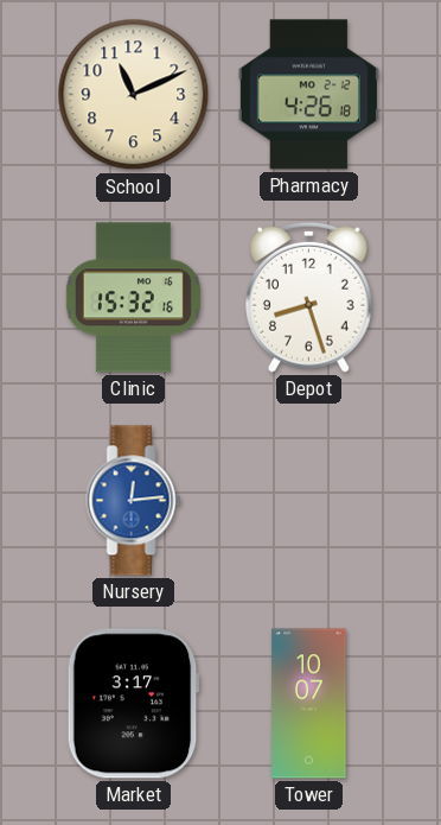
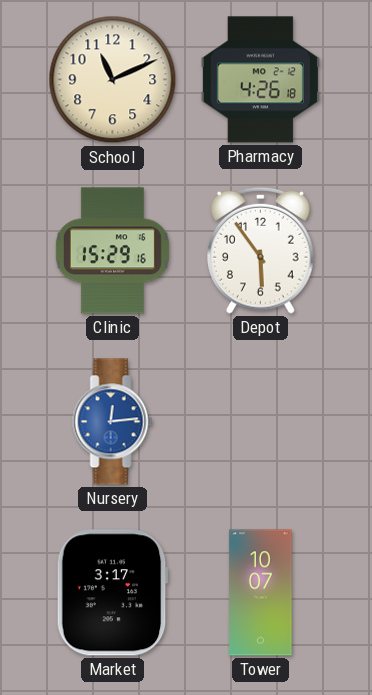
Clinic: 15:32 -> 15:29 (112, 251)
Depot: 8:27 -> 5:54 (261, 250)
